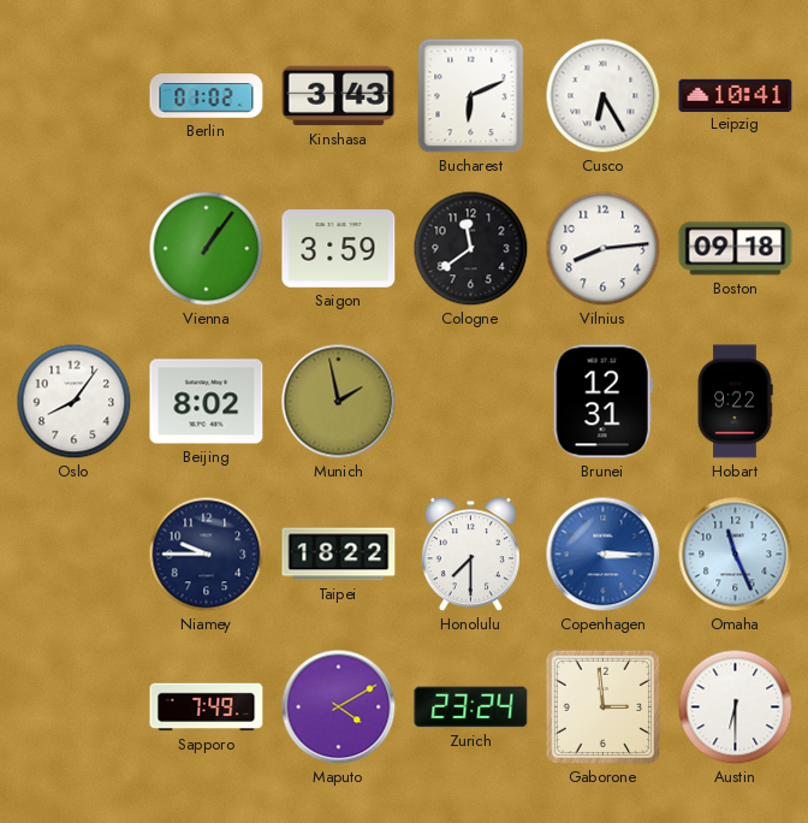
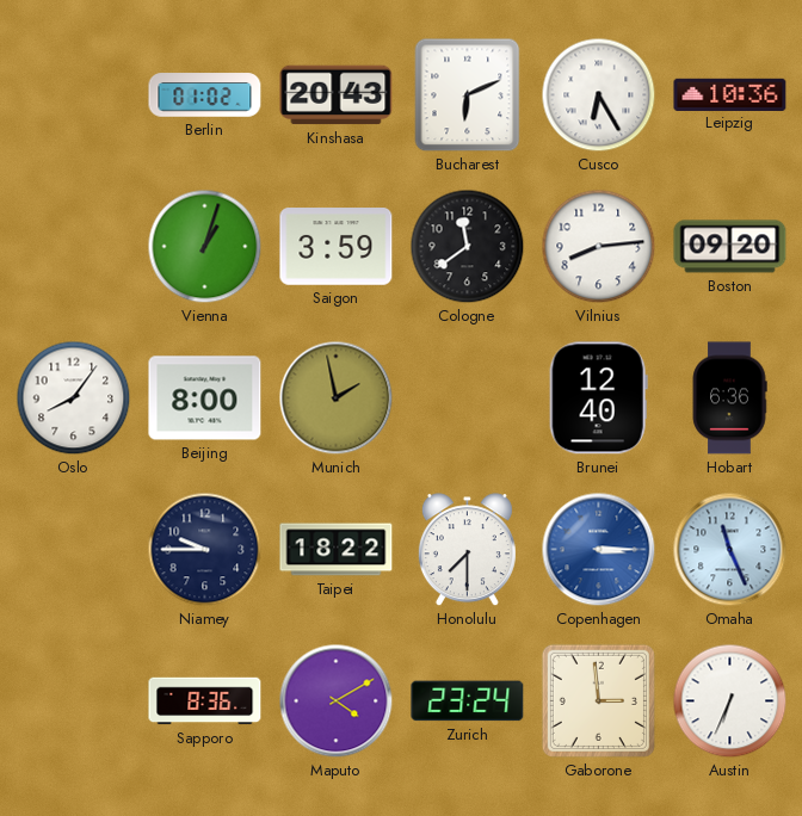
Kinshasa: 3:43 -> 20:43 (337, 95)
Leipzig: 10:41 -> 10:36 (730, 94)
Vienna: 1:06 -> 1:03 (205, 247)
Boston: 09:18 -> 09:20 (730, 247)
Beijing: 8:02 -> 8:00 (205, 398)
Brunei: 12:31 -> 12:40 (598, 398)
Hobart: 9:22 -> 6:36 (729, 398)
Sapporo: 7:49 -> 8:36 (205, 701)
Austin: 6:30 -> 6:34 (730, 701)
